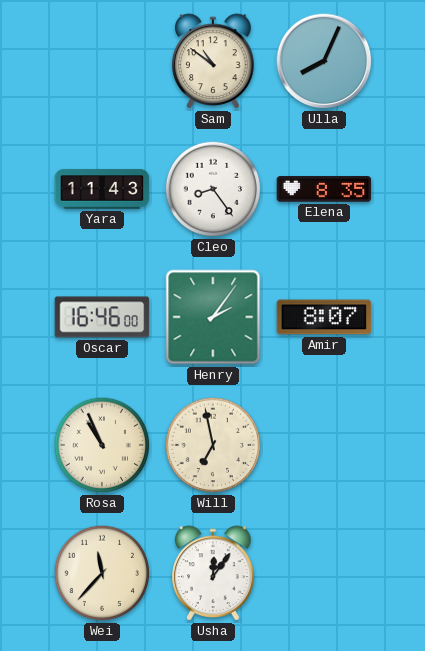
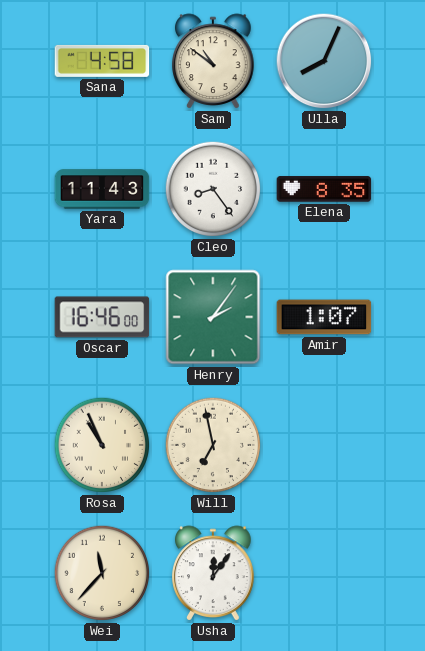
Sana: none -> 4:58 (102, 61)
Amir: 8:07 -> 1:07 (324, 317)
